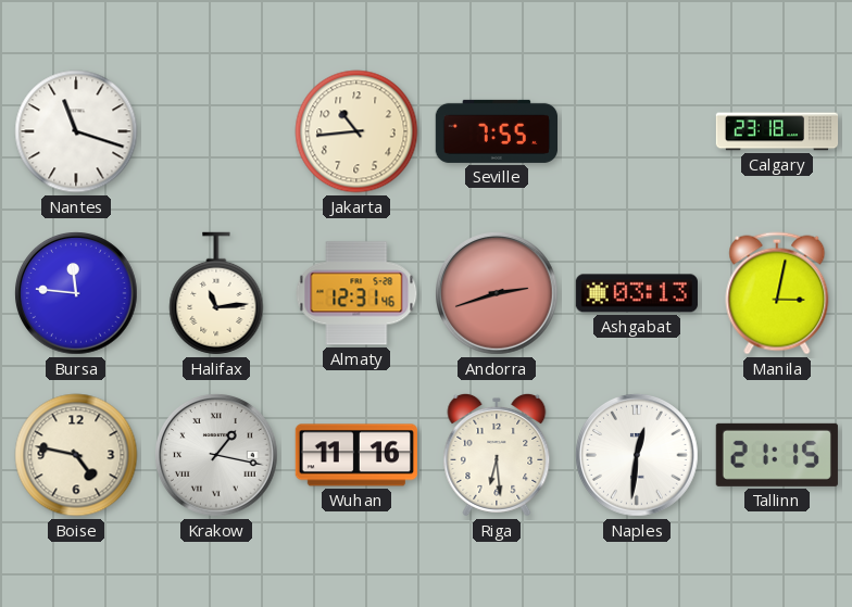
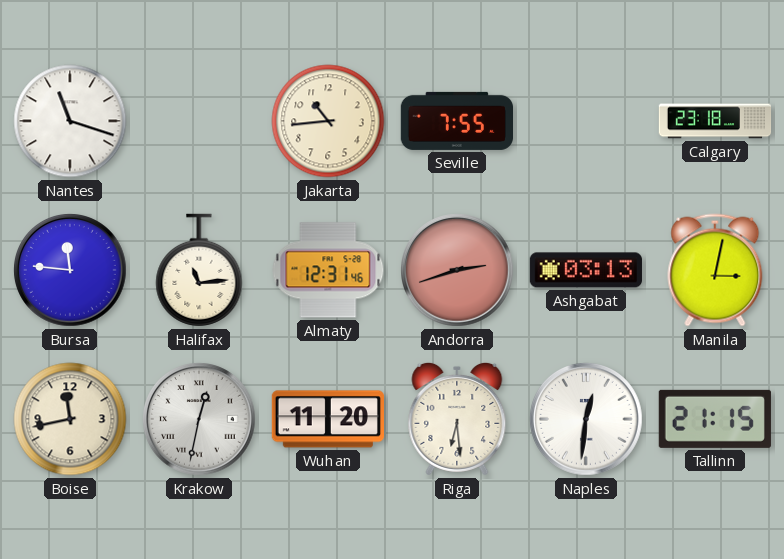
Boise: 4:47 -> 11:43 (70, 419)
Krakow: 1:17 -> 12:32 (199, 419)
Wuhan: 11:16 -> 11:20 (327, 419)
